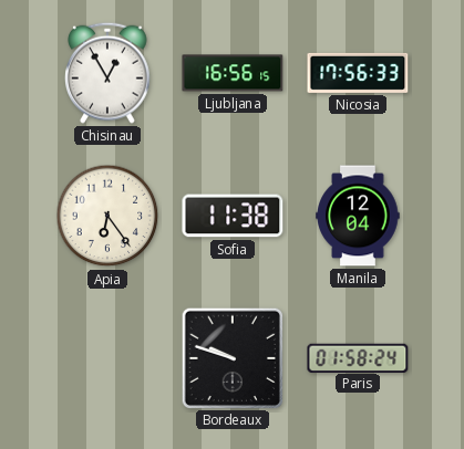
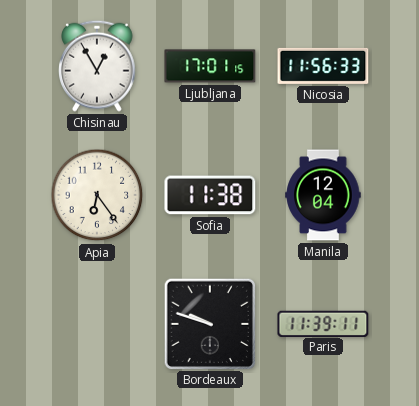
Ljubljana: 16:56 -> 17:01 (210, 66)
Nicosia: 17:56 -> 11:56 (323, 66)
Paris: 01:58 -> 11:39 (323, 323)
